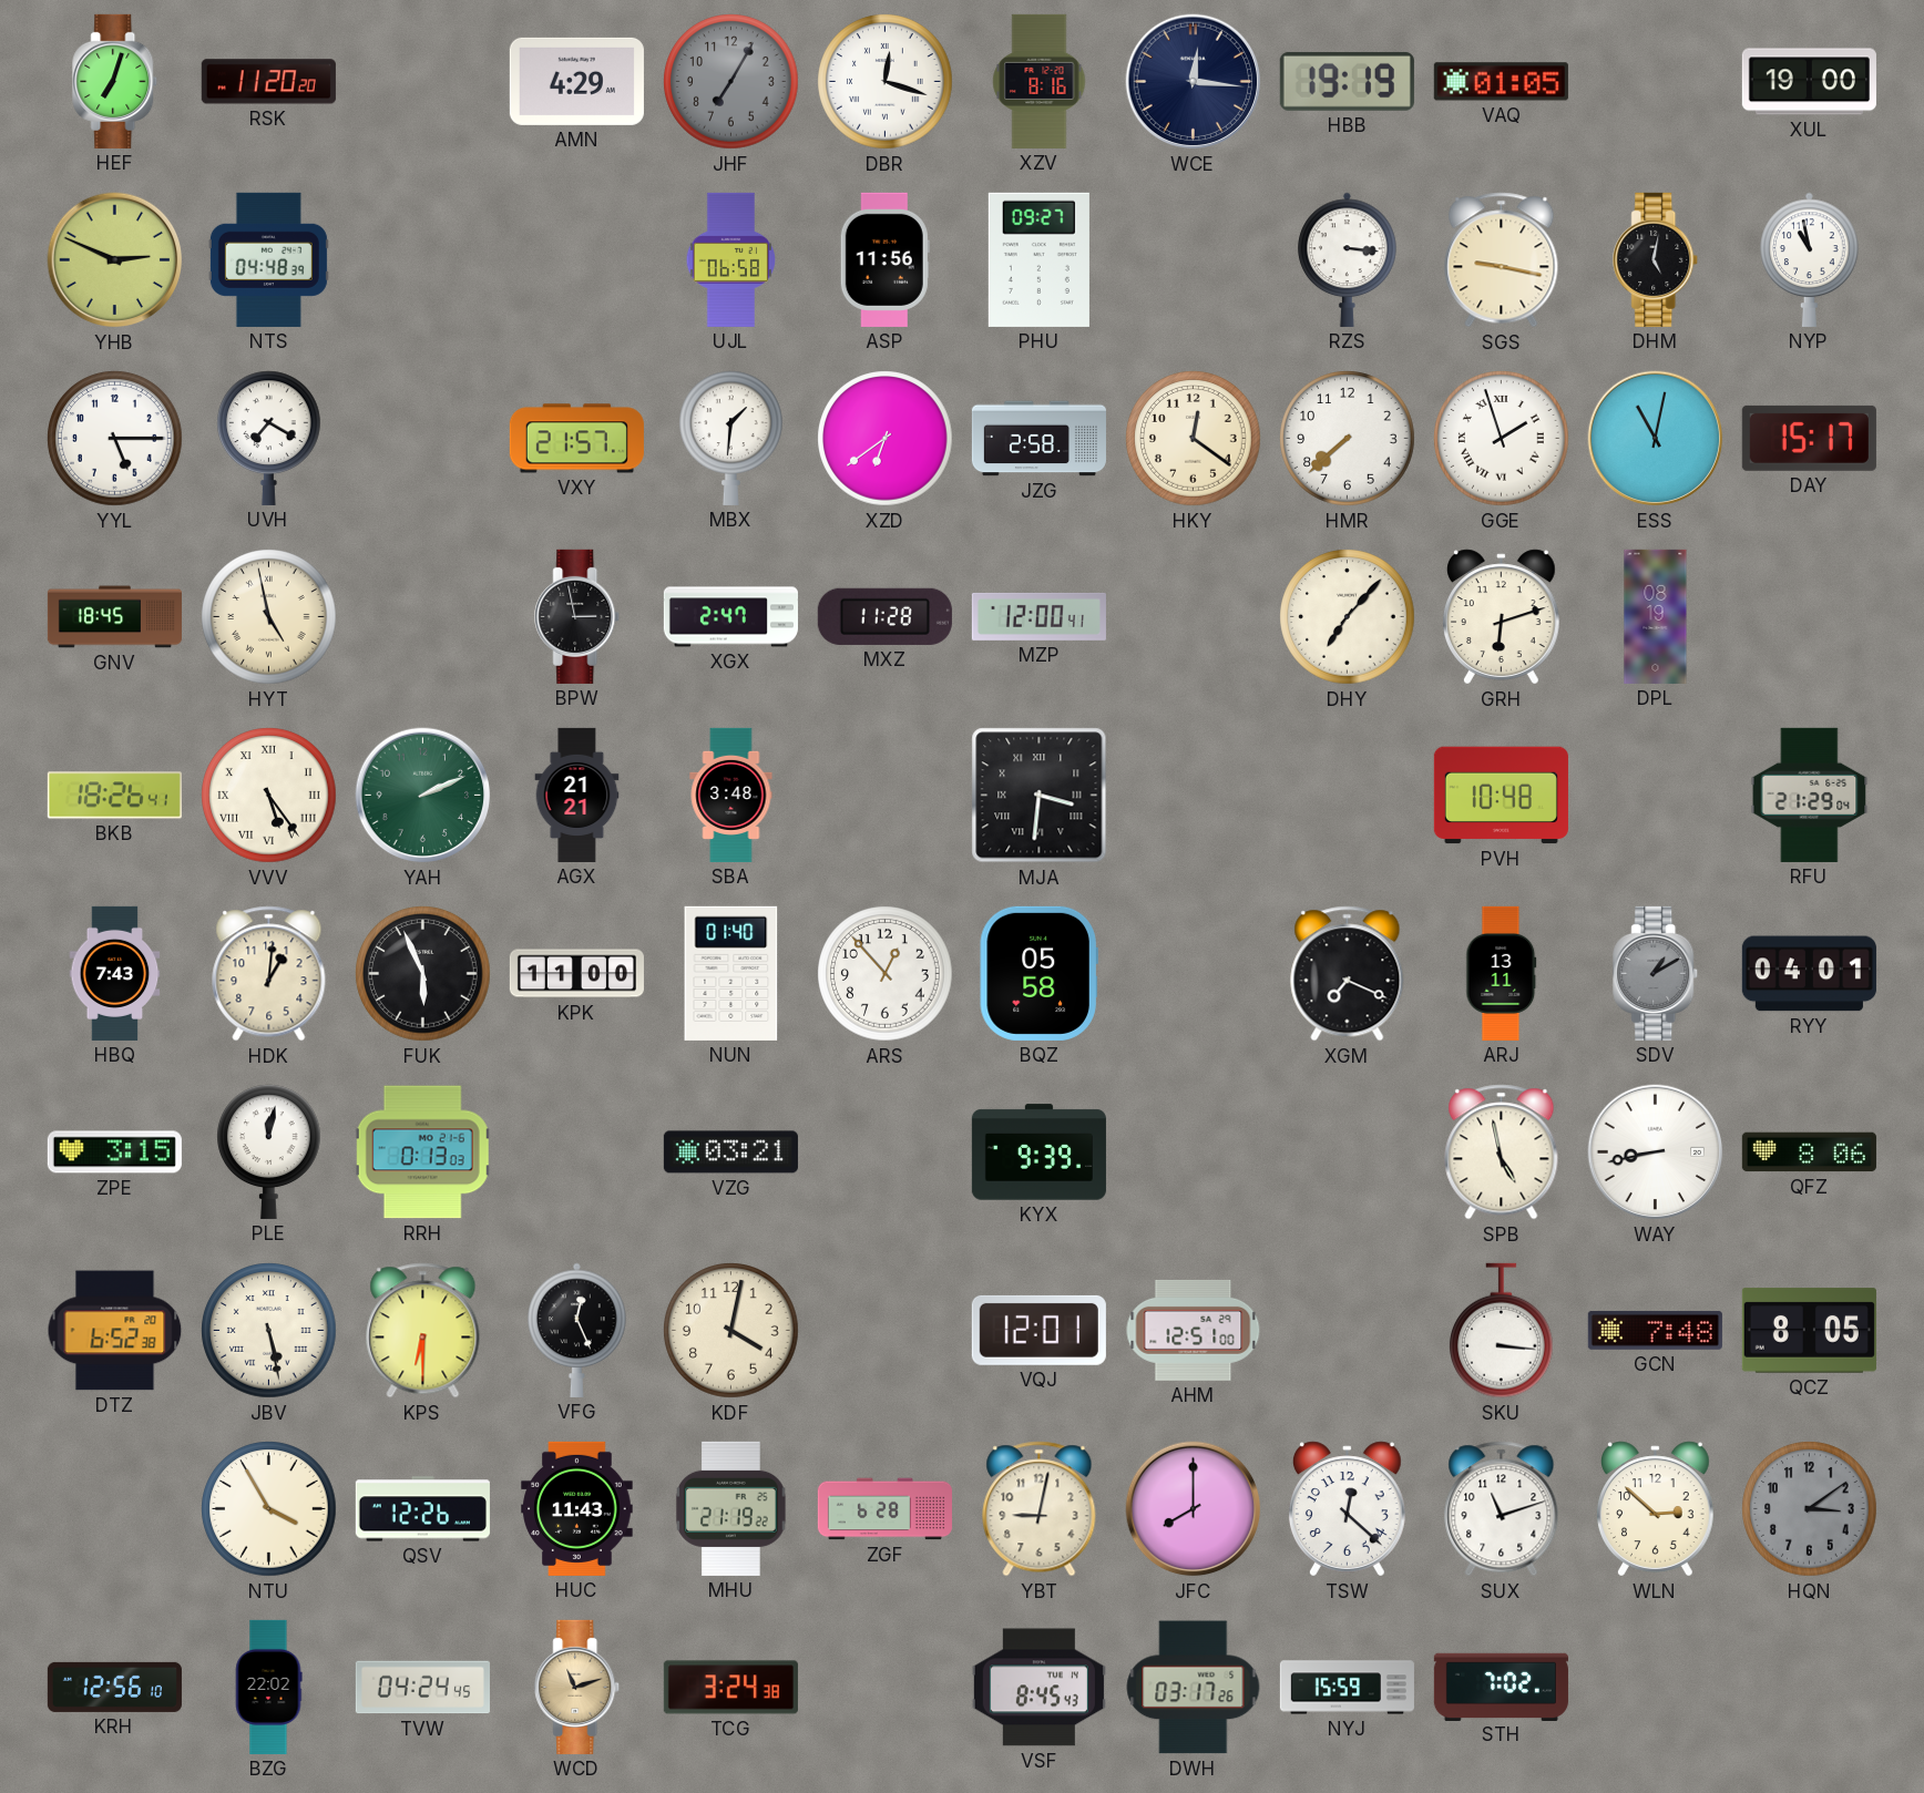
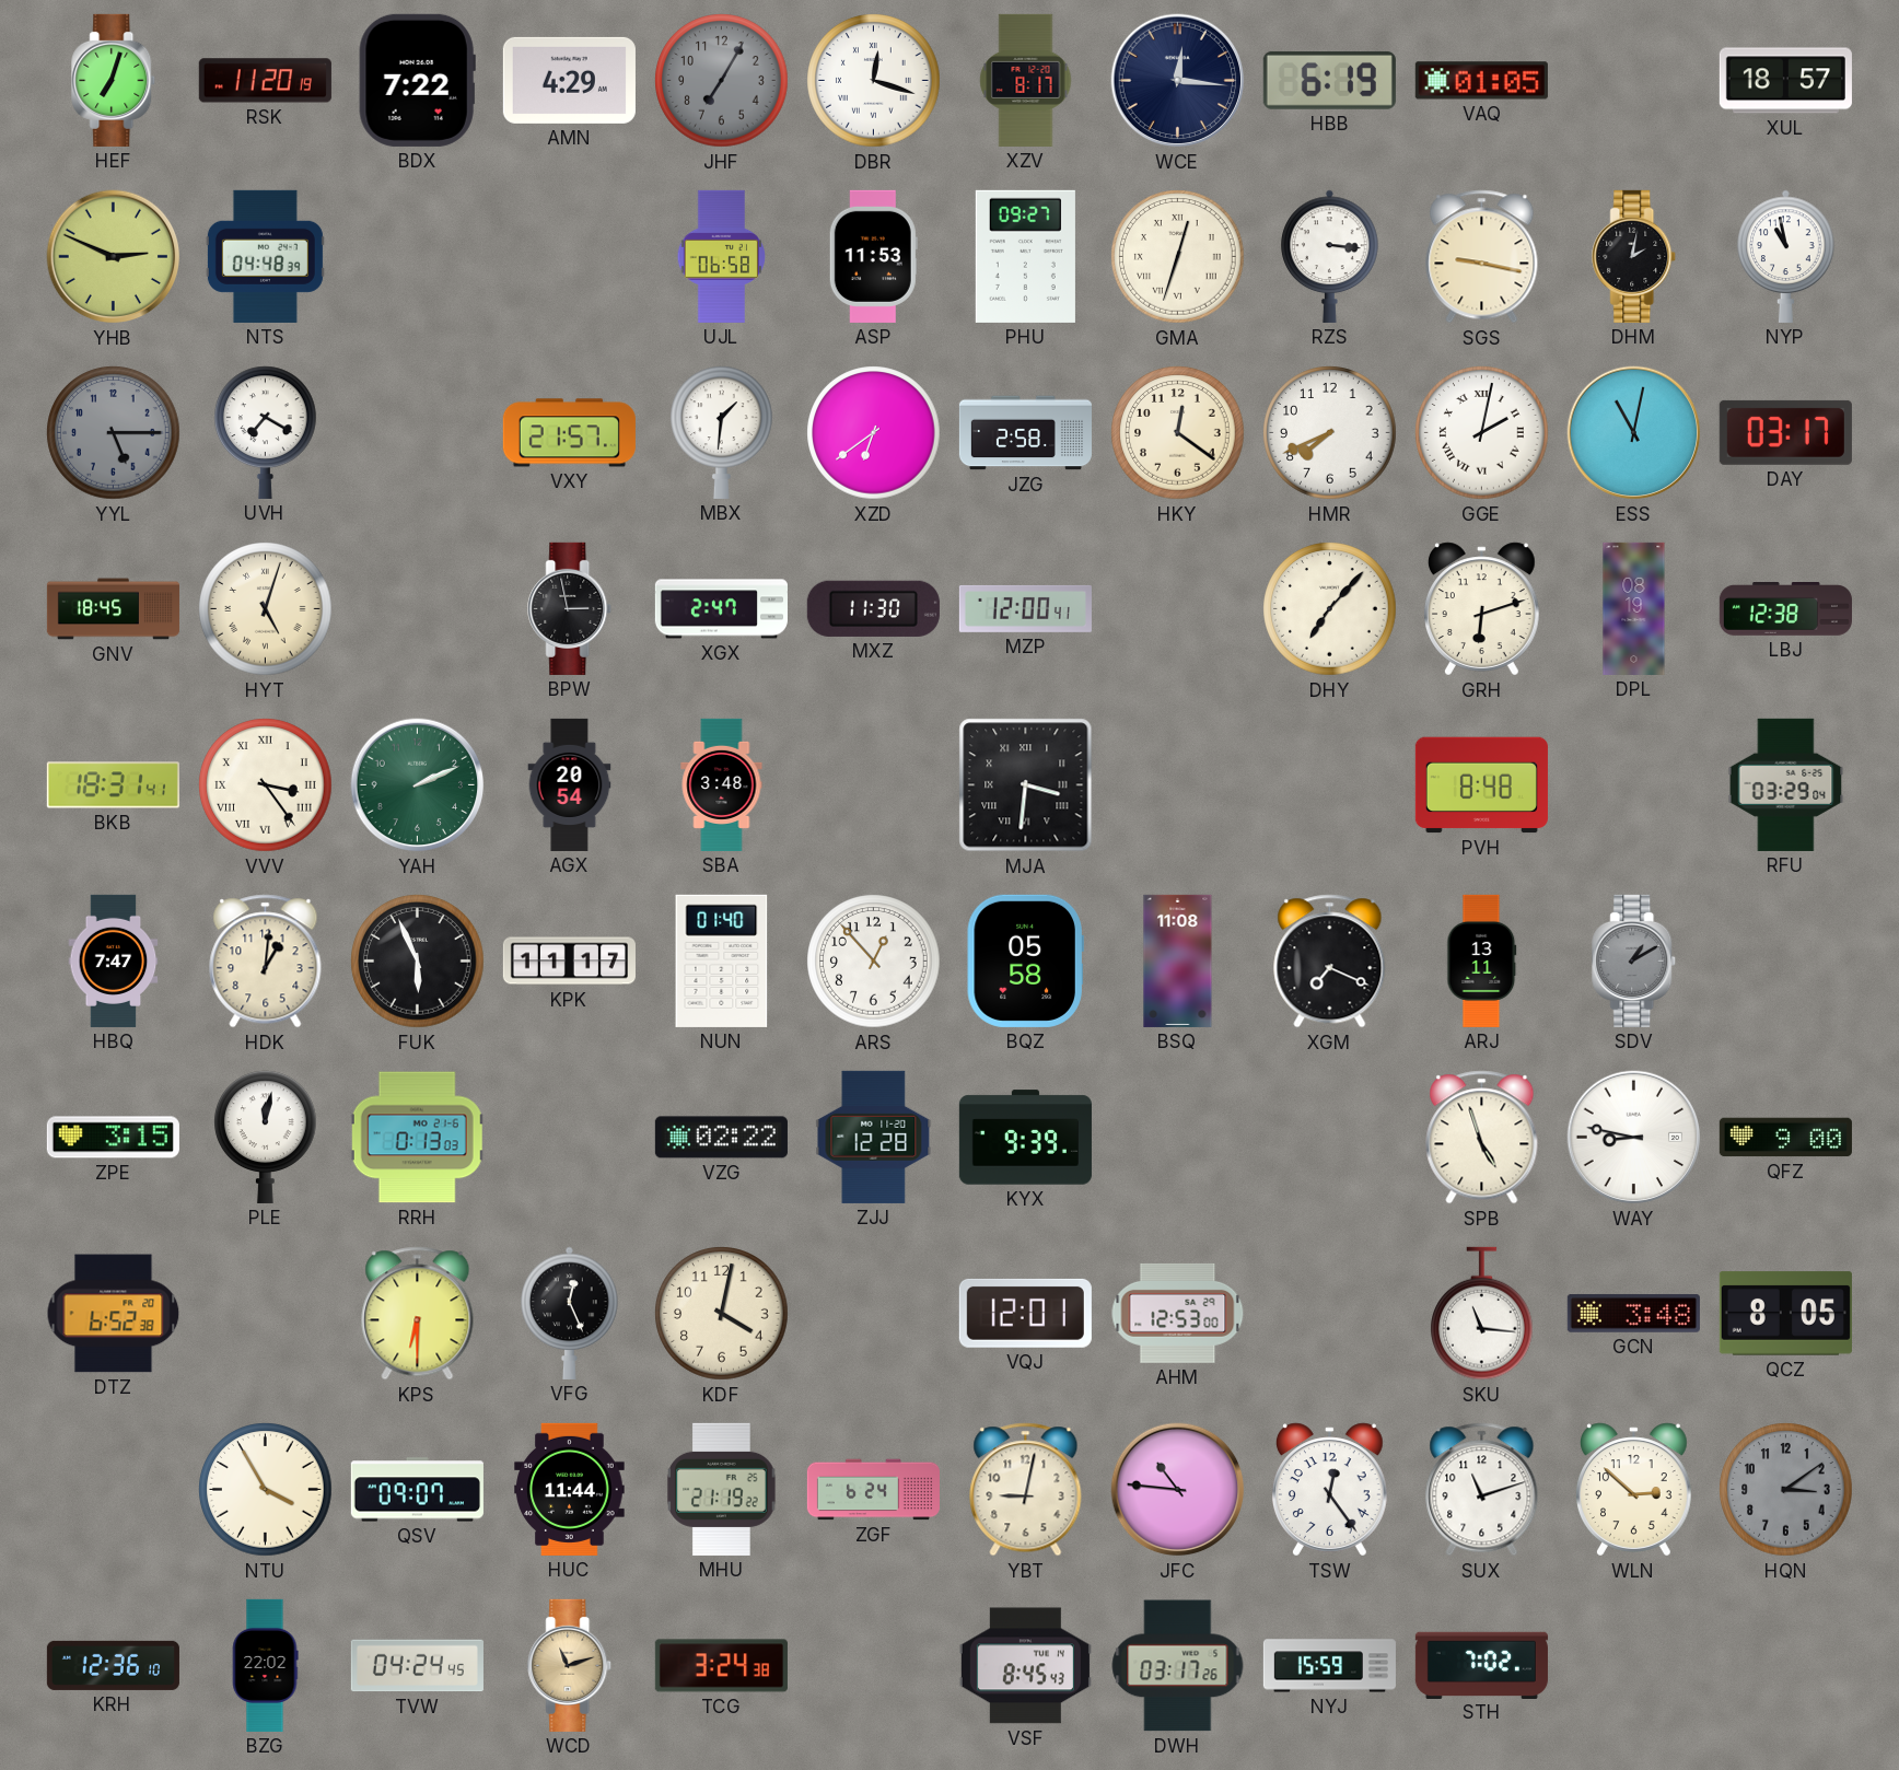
RSK: 11:20:20 -> 11:20:19 (265, 81)
BDX: none -> 7:22 (417, 80)
XZV: 8:16 -> 8:17 (1026, 80)
HBB: 19:19 -> 6:19 (1329, 80)
XUL: 19:00 -> 18:57 (1785, 81)
ASP: 11:56 -> 11:53 (873, 256)
GMA: none -> 12:33 (1178, 257)
DHM: 5:02 -> 2:02 (1634, 256)
YYL dial: white -> grey (114, 433)
HMR: 7:38 -> 7:41 (1330, 433)
GGE: 1:57 -> 2:02 (1482, 433)
DAY: 15:17 -> 03:17 (1785, 432)
HYT: 4:58 -> 5:03 (266, 609)
MXZ: 11:28 -> 11:30 (873, 608)
LBJ: none -> 12:38 (1785, 609)
BKB: 18:26 -> 18:31 (113, 785)
VVV: 5:24 -> 3:24 (266, 785)
AGX: 21:21 -> 20:54 (570, 784)
PVH: 10:48 -> 8:48 (1481, 785)
RFU: 21:29 -> 03:29 (1786, 784)
HBQ: 7:43 -> 7:47 (114, 960)
KPK: 11:00 -> 11:17 (569, 962)
BSQ: none -> 11:08 (1178, 960)
RYY: 04:01 -> none (1809, 974)
VZG: 03:21 -> 02:22 (721, 1138)
ZJJ: none -> 12:28 (874, 1137)
SPB: 4:58 -> 4:57 (1482, 1138)
WAY: 8:43 -> 8:47 (1634, 1138)
QFZ: 8:06 -> 9:00 (1785, 1138)
JBV: 5:28 -> none (269, 1331)
AHM: 12:51 -> 12:53 (1178, 1313)
SKU: 3:16 -> 11:16 (1482, 1314)
GCN: 7:48 -> 3:48 (1633, 1313)
QSV: 12:26 -> 09:07 (417, 1490)
HUC: 11:43 -> 11:44 (570, 1489)
ZGF: 6:28 -> 6:24 (873, 1490)
JFC: 8:00 -> 10:46 (1178, 1490)
TSW: 12:22 -> 12:24 (1329, 1490)
KRH: 12:56 -> 12:36 (113, 1665)
